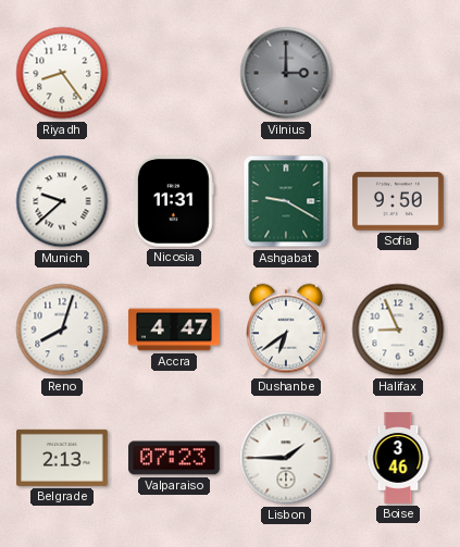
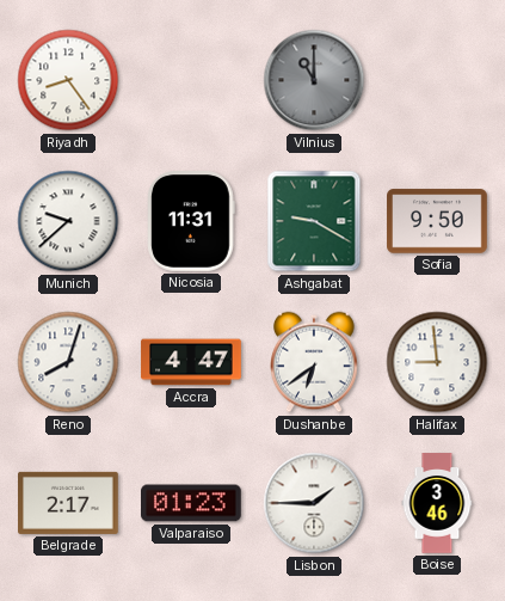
Vilnius: 3:00 -> 11:00 (314, 80)
Halifax: 8:56 -> 8:59 (437, 362)
Belgrade: 2:13 -> 2:17 (68, 503)
Valparaiso: 07:23 -> 01:23 (192, 503)
